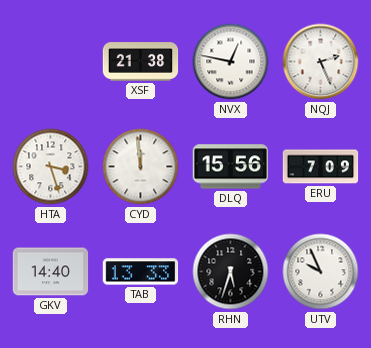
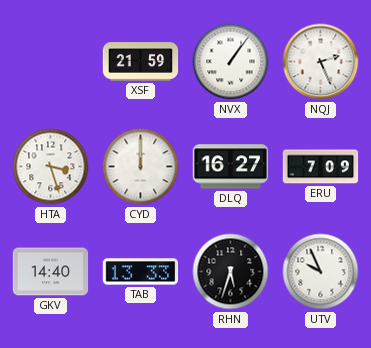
XSF: 21:38 -> 21:59 (141, 62)
NVX: 12:47 -> 1:06 (231, 62)
CYD: 11:59 -> 12:00 (141, 167)
DLQ: 15:56 -> 16:27 (231, 167)
